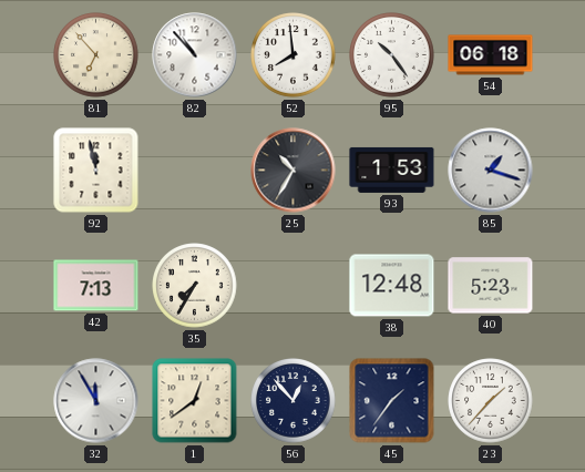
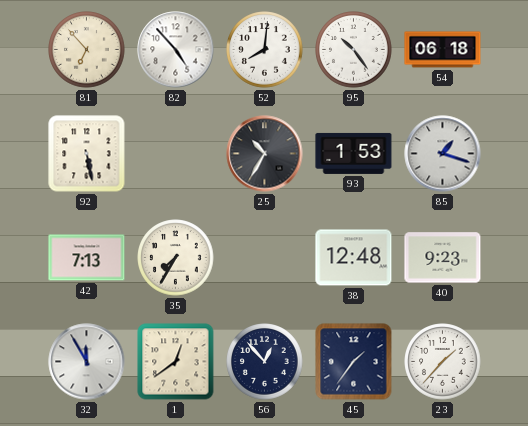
82: 10:53 -> 4:53 (176, 50)
52: 7:59 -> 8:01 (265, 50)
92: 11:58 -> 5:28 (87, 154)
40: 5:23 -> 9:23 (443, 258)
